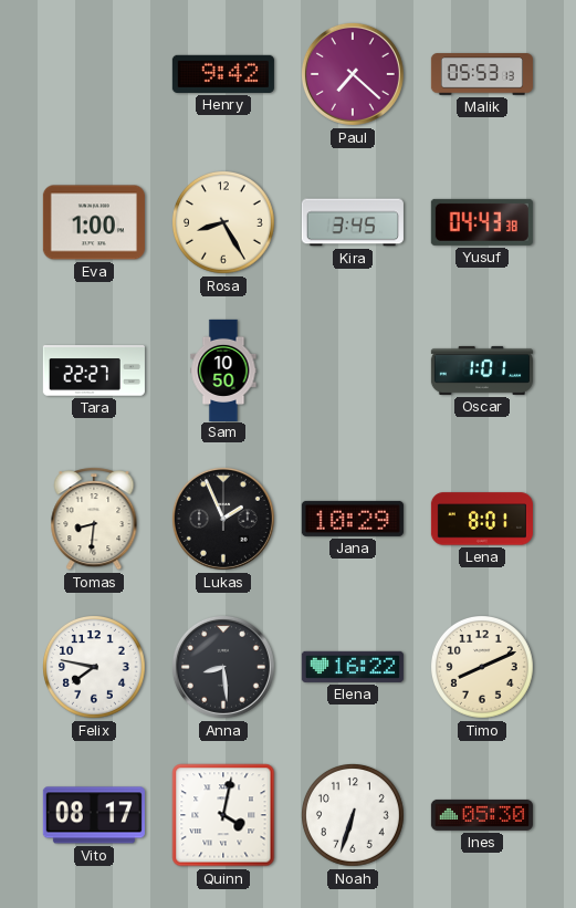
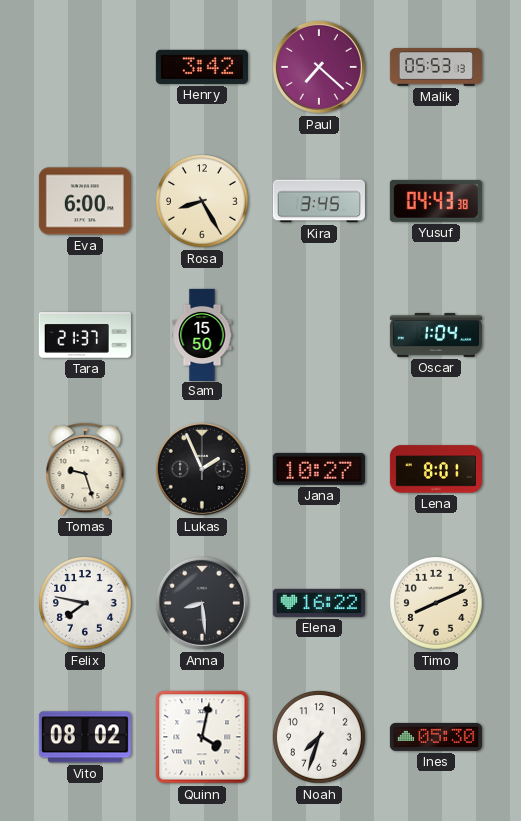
Henry: 9:42 -> 3:42 (202, 67)
Eva: 1:00 -> 6:00 (85, 201)
Tara: 22:27 -> 21:37 (85, 335)
Sam: 10:50 -> 15:50 (202, 334)
Oscar: 1:01 -> 1:04 (436, 335)
Tomas: 8:31 -> 9:27 (85, 469)
Jana: 10:29 -> 10:27 (319, 469)
Vito: 08:17 -> 08:02 (85, 737)
Noah: 6:33 -> 7:33 (320, 738)
